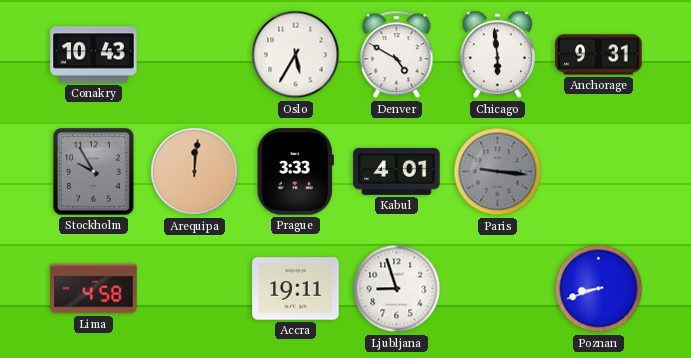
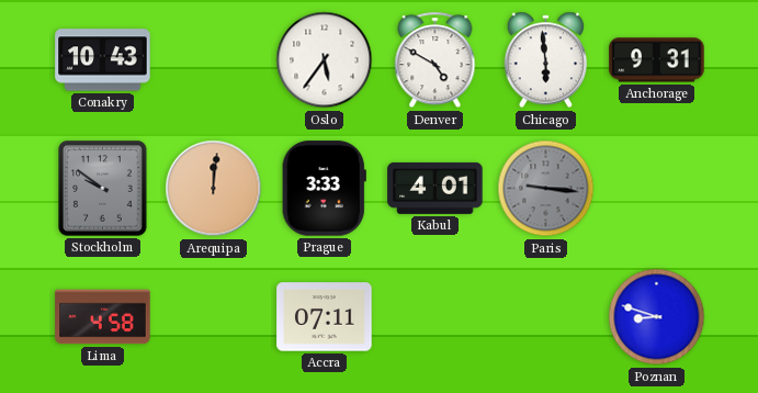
Oslo: 5:35 -> 5:36 (325, 60)
Stockholm: 9:55 -> 9:51 (103, 189)
Accra: 19:11 -> 07:11 (325, 317)
Ljubljana: 8:57 -> none (397, 289)
Poznan: 8:42 -> 8:48 (657, 317)
